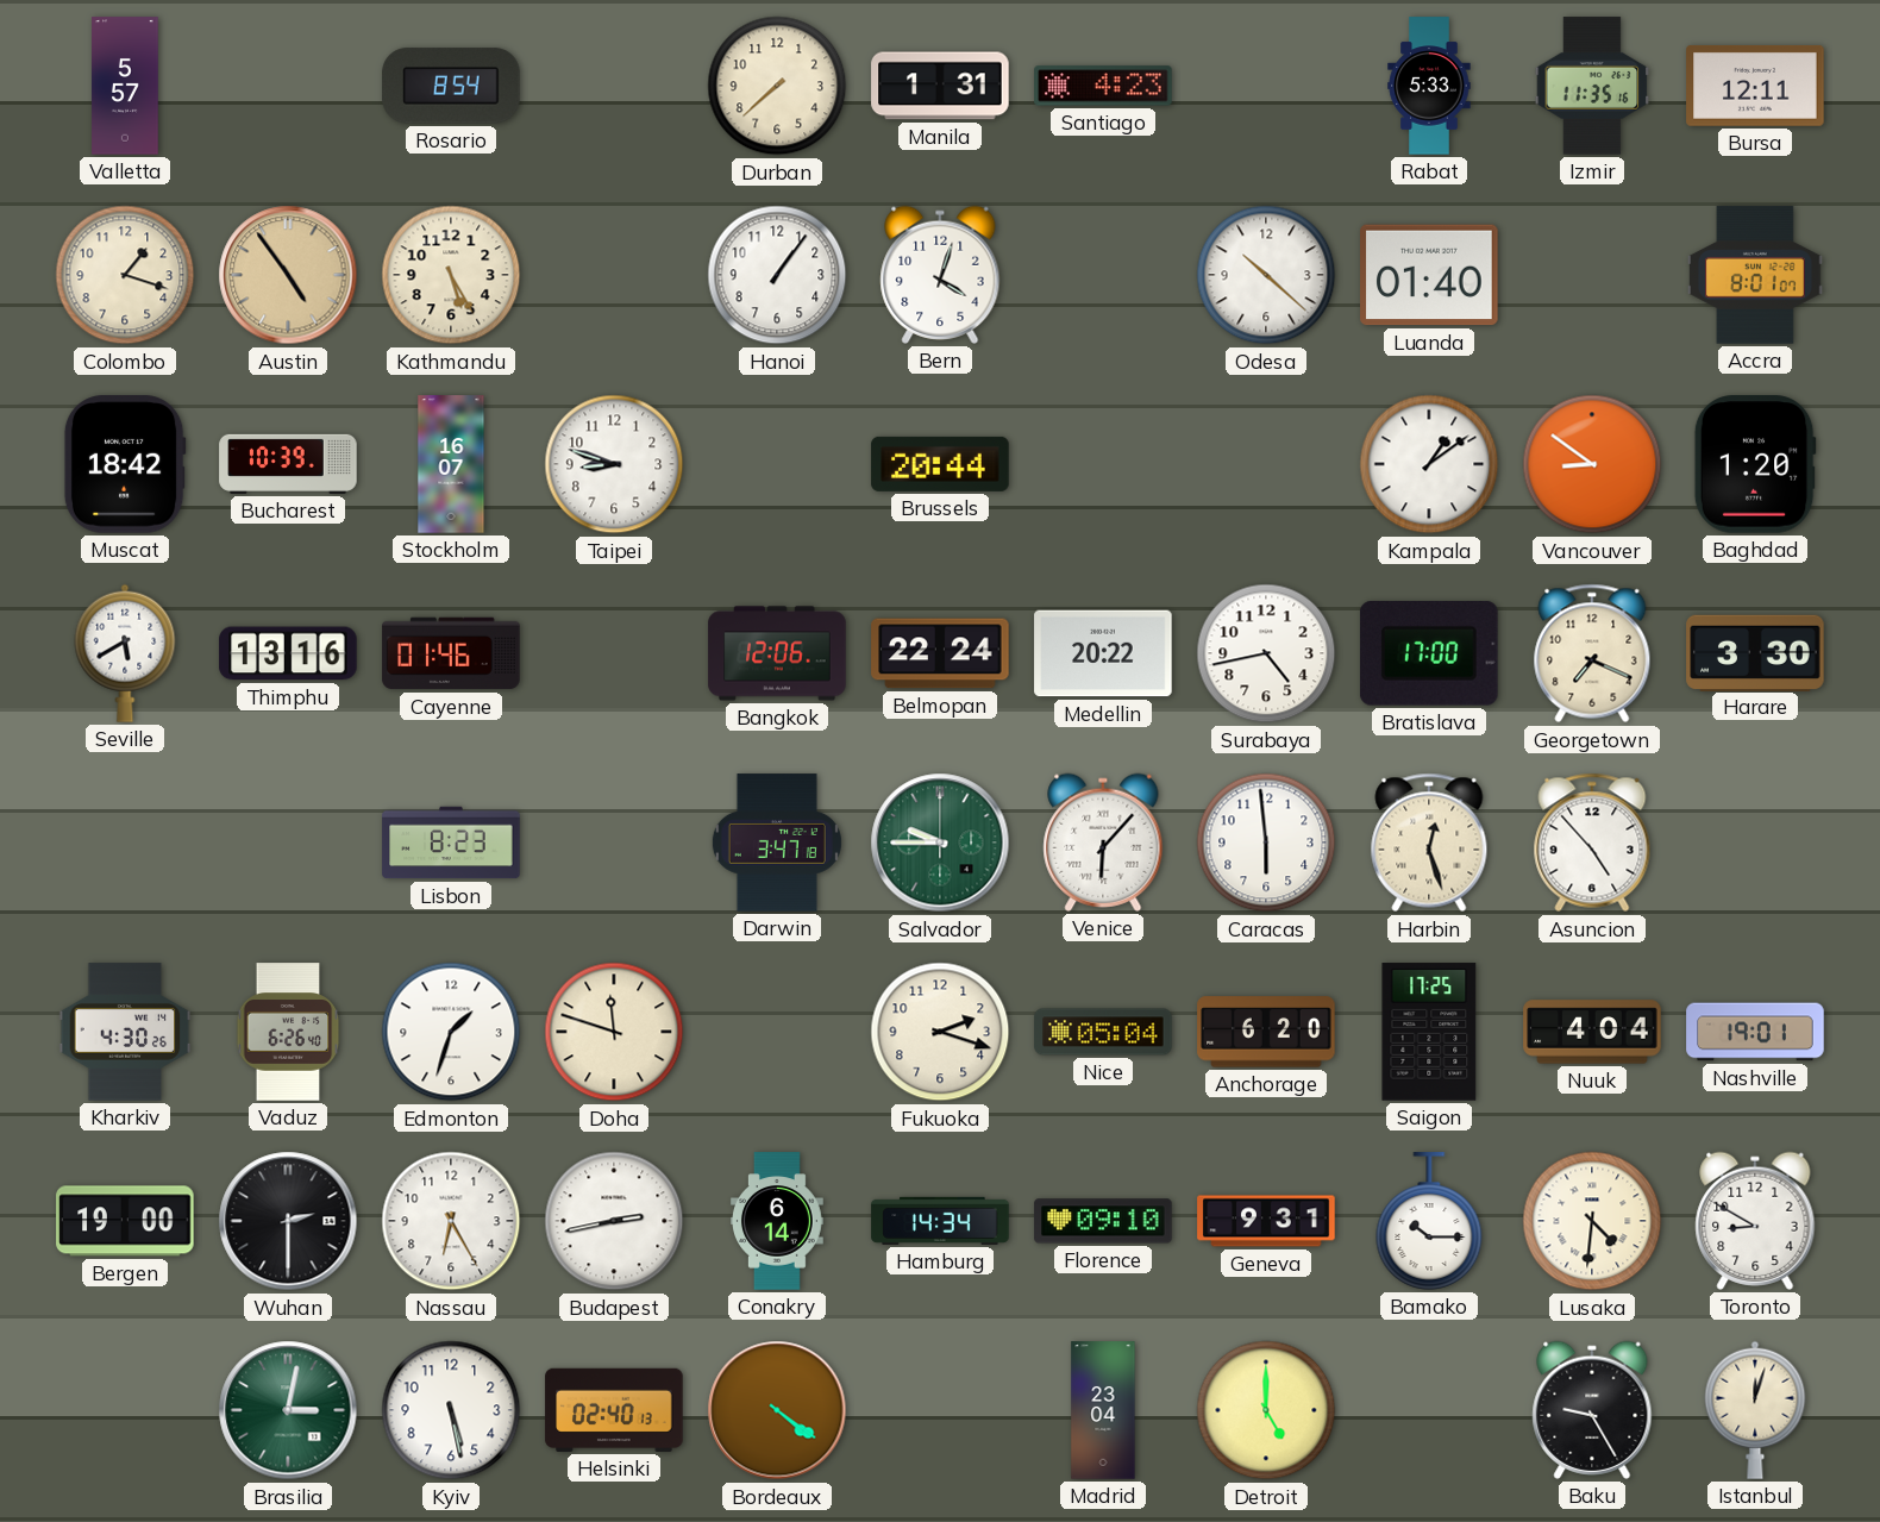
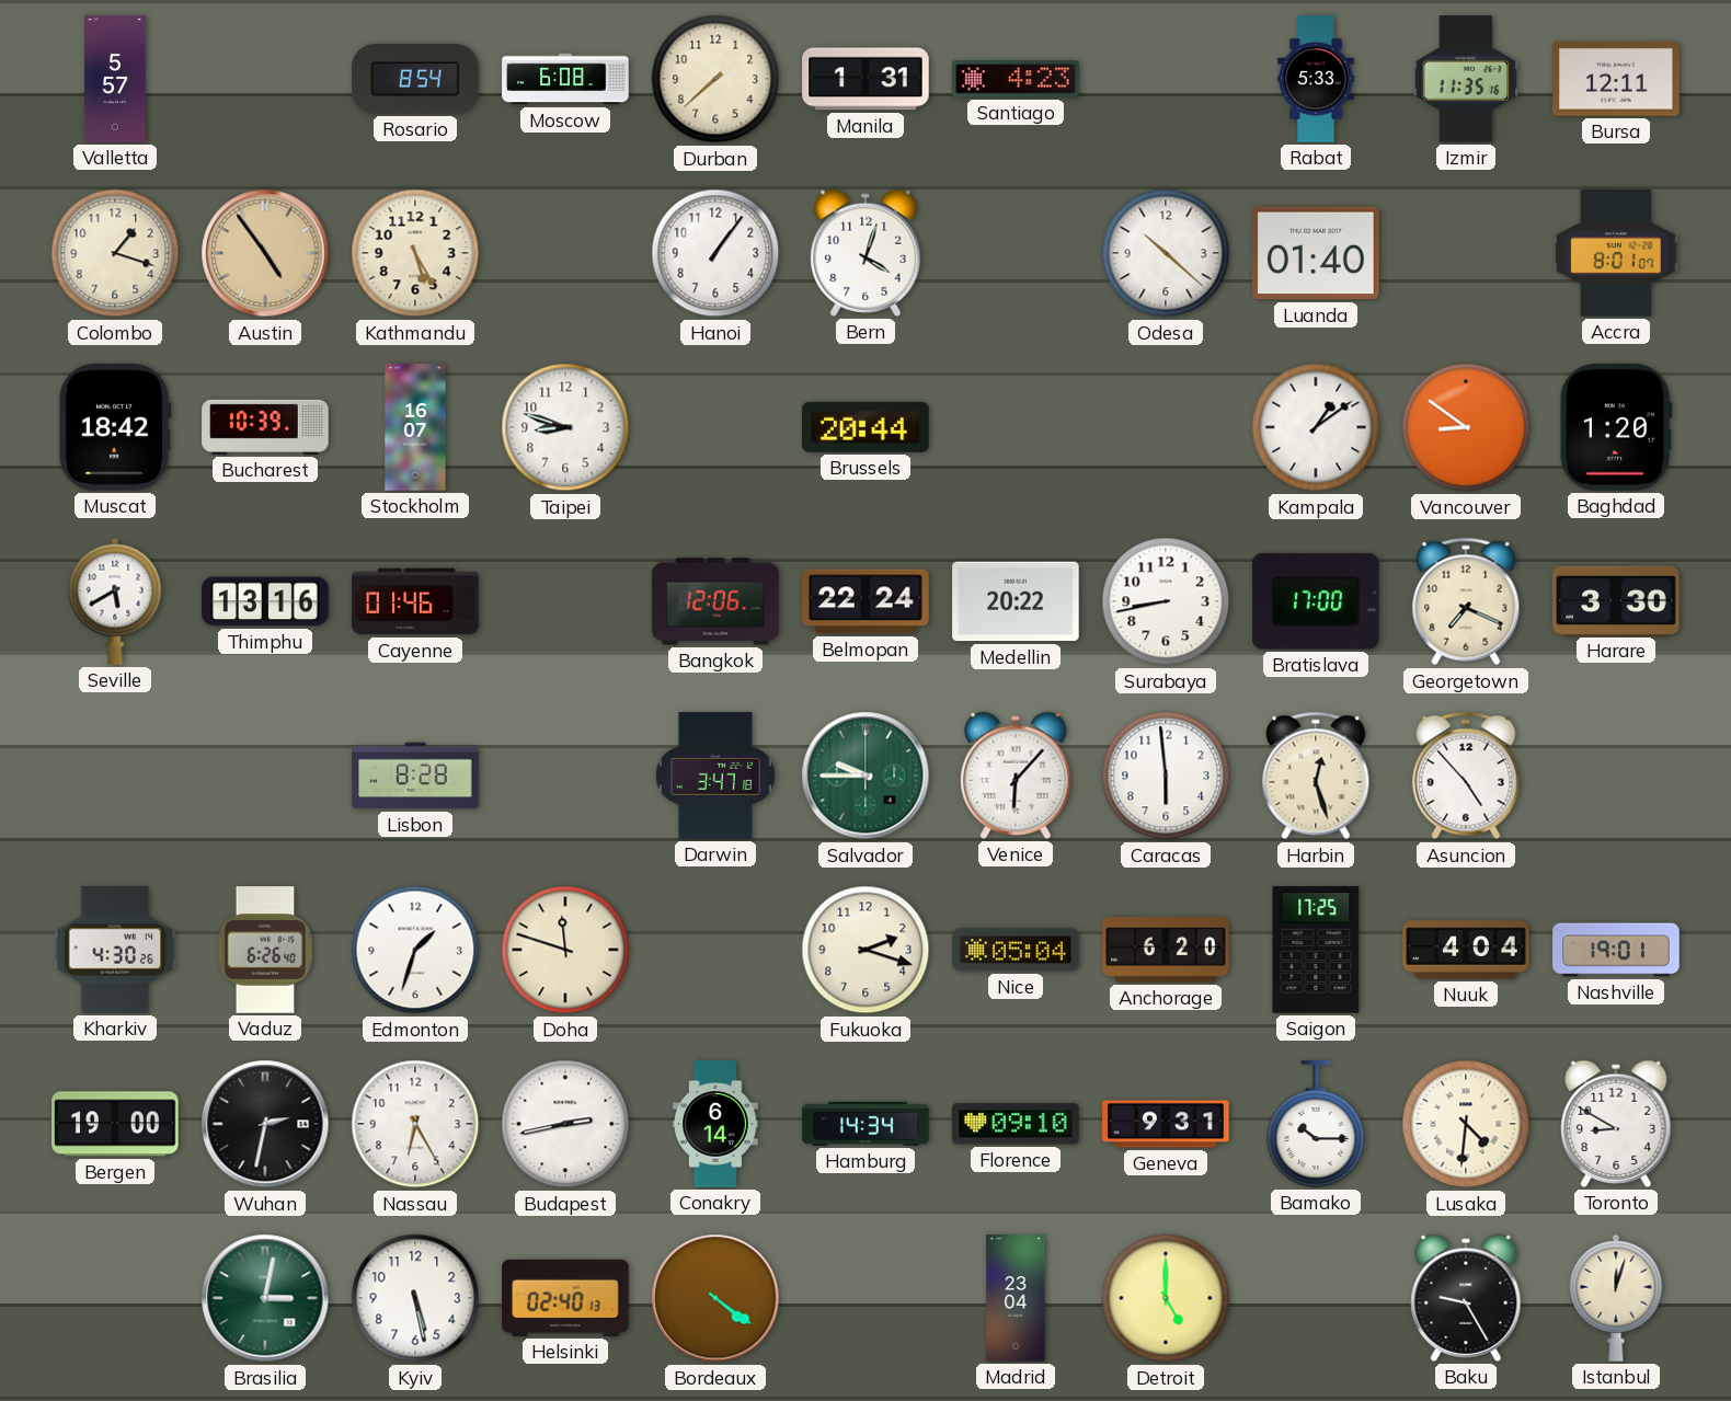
Moscow: none -> 6:08 (565, 79)
Surabaya: 4:43 -> 8:43 (1166, 601)
Lisbon: 8:23 -> 8:28 (415, 776)
Wuhan: 2:30 -> 2:32 (265, 1124)
